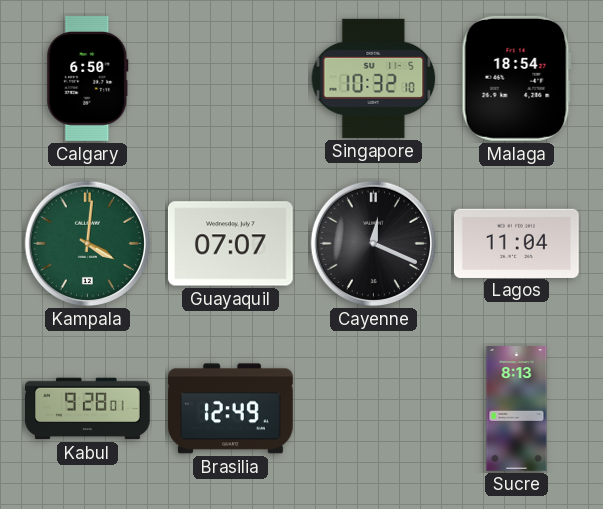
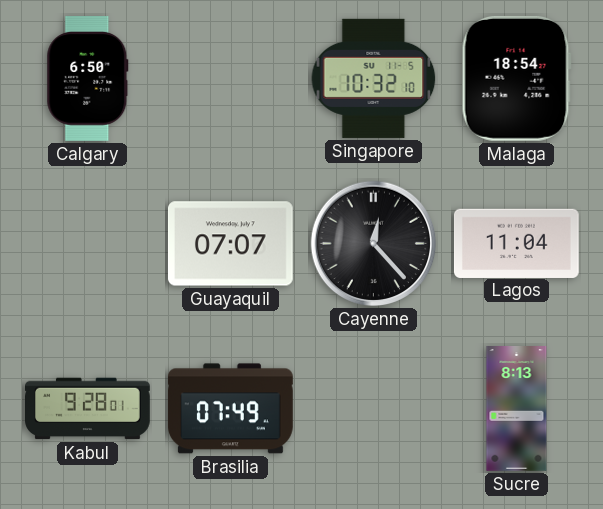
Kampala: 4:01 -> none (88, 244)
Cayenne: 12:19 -> 12:23 (374, 244)
Brasilia: 12:49 -> 07:49 (230, 409)
